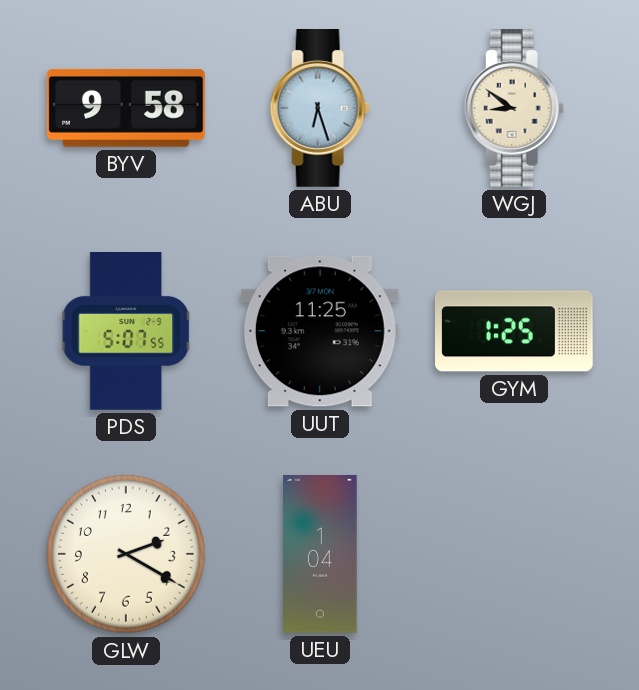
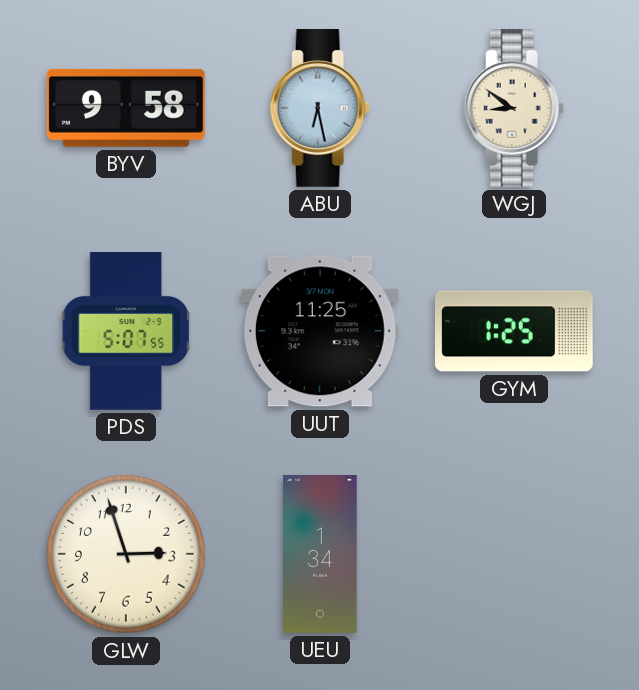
ABU: 6:27 -> 6:28 (320, 109)
GLW: 2:20 -> 2:57 (126, 554)
UEU: 1:04 -> 1:34 (320, 554)
